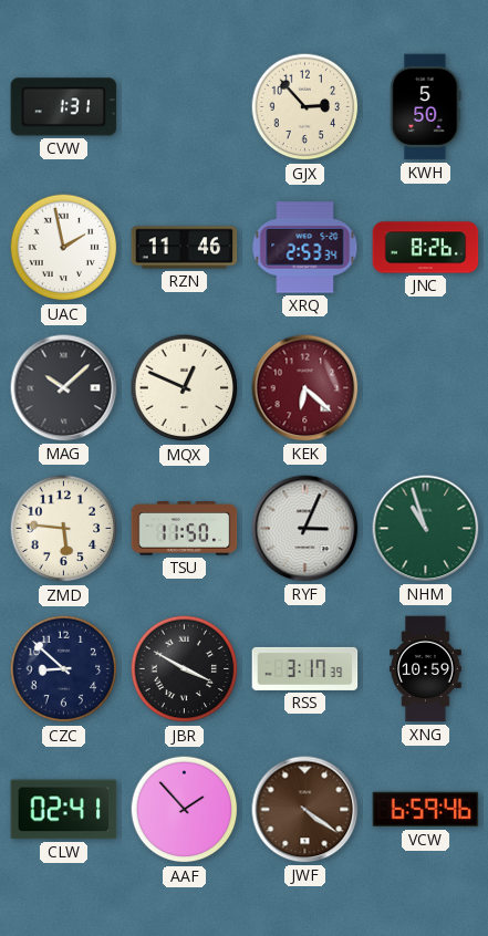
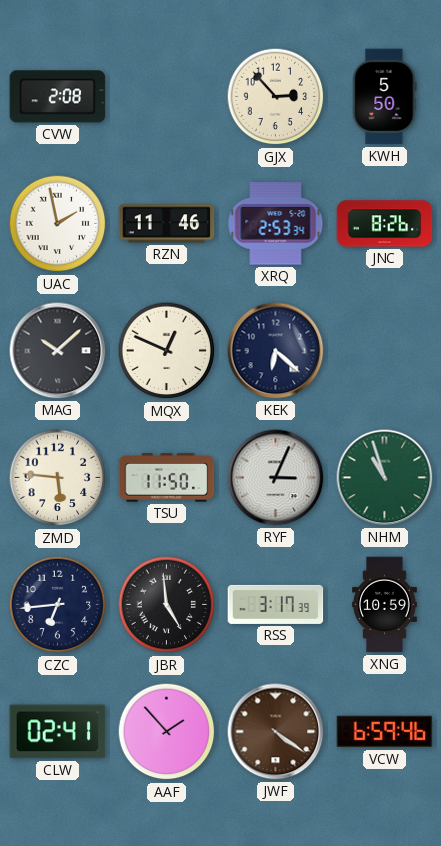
CVW: 1:31 -> 2:08 (58, 97)
KEK dial: burgundy -> navy (276, 351)
CZC: 8:52 -> 6:44 (58, 605)
JBR: 3:50 -> 4:59 (167, 605)
